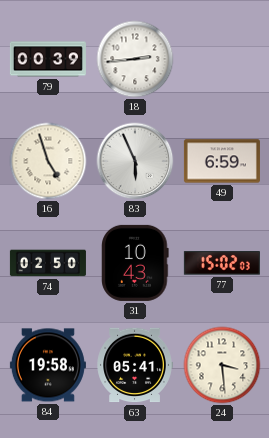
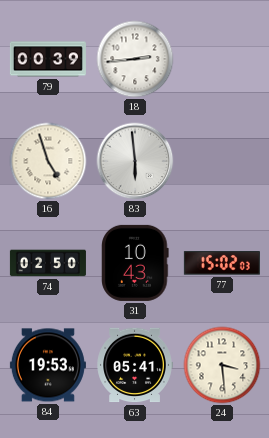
83: 5:56 -> 5:59 (135, 161)
49: 6:59 -> none (222, 161)
84: 19:58 -> 19:53 (48, 365)
